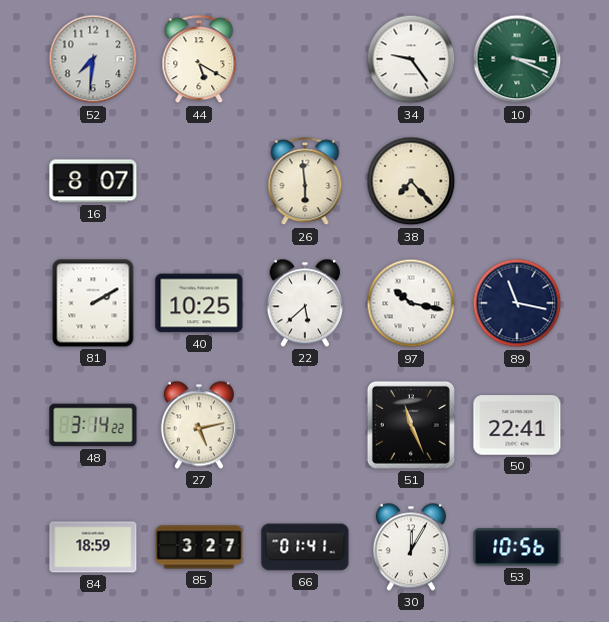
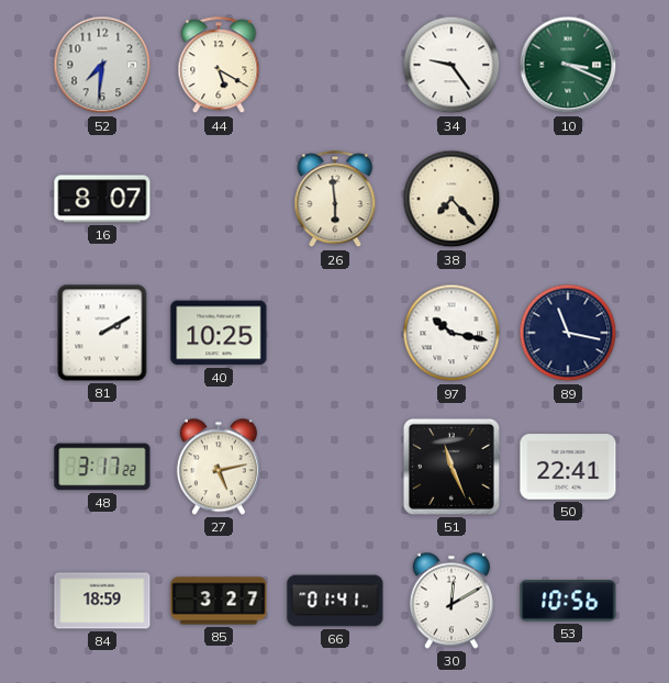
22: 5:38 -> none (305, 303)
48: 3:14 -> 3:17 (102, 467)
30: 12:05 -> 12:10 (451, 601)
